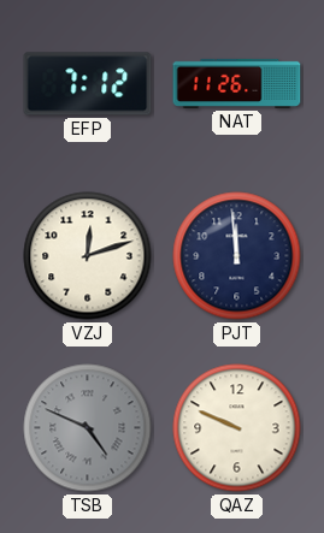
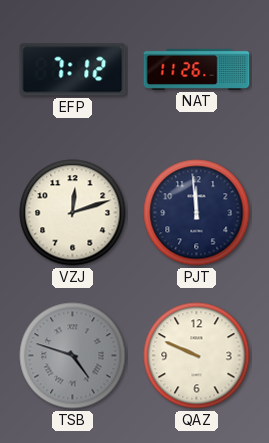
TSB: 4:49 -> 4:48 (73, 356)
